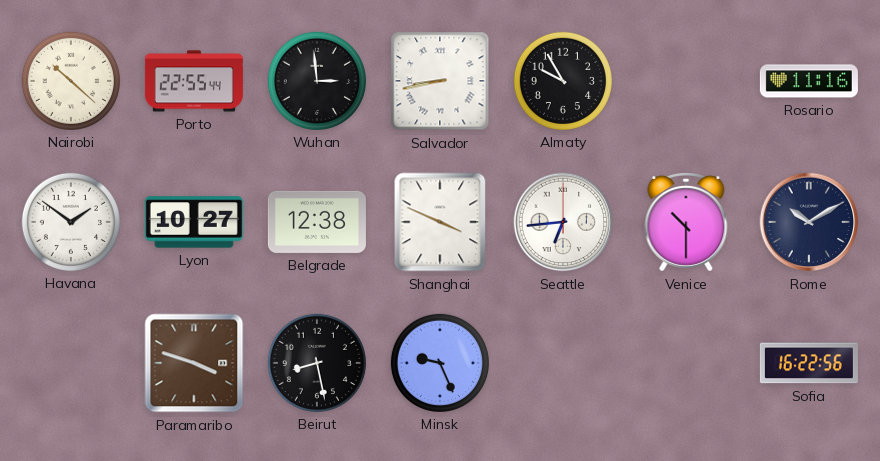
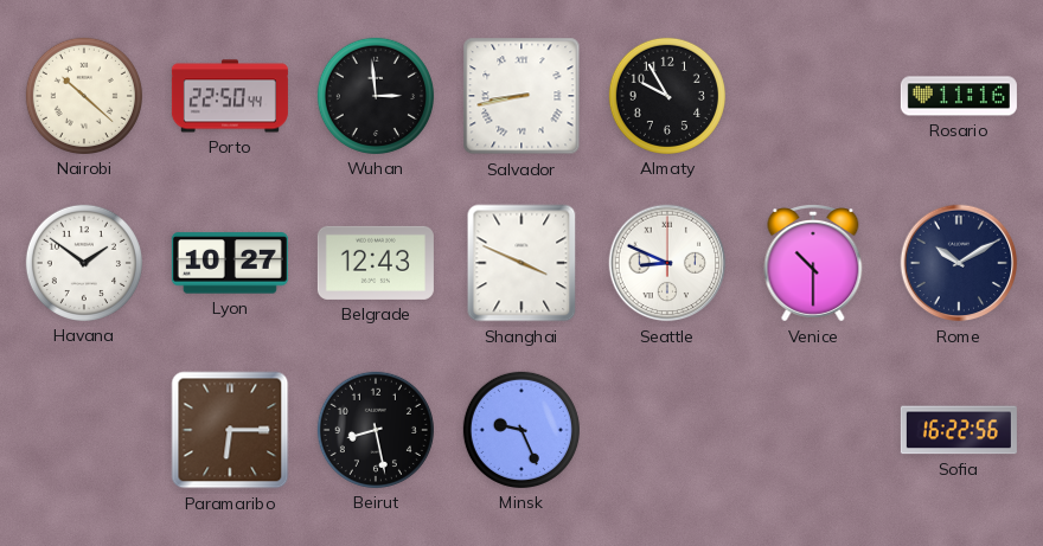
Porto: 22:55 -> 22:50 (230, 96)
Belgrade: 12:38 -> 12:43 (376, 263)
Seattle: 6:44 -> 8:49 (667, 263)
Paramaribo: 3:48 -> 6:15 (230, 430)
